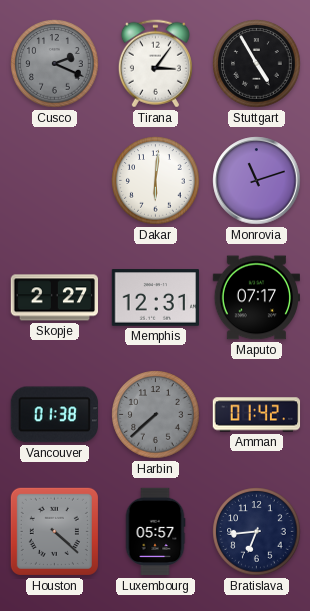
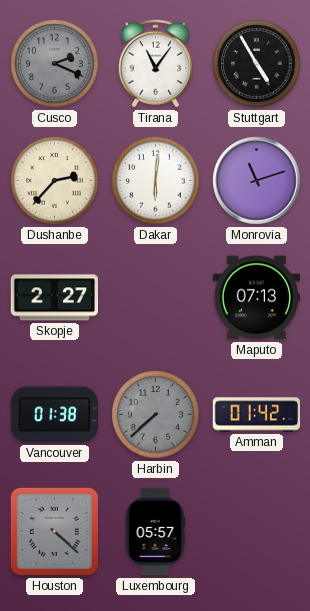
Tirana: 3:06 -> 11:06 (155, 64)
Dushanbe: none -> 2:37 (55, 181)
Memphis: 12:31 -> none (156, 298)
Maputo: 07:17 -> 07:13 (256, 298)
Bratislava: 6:44 -> none (257, 532)
